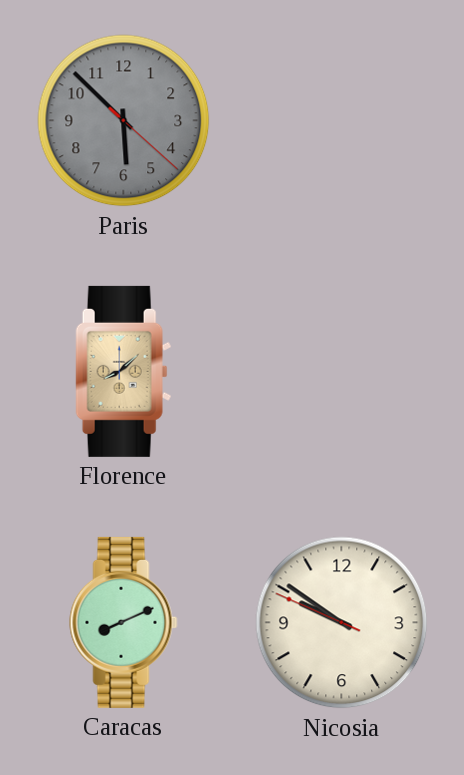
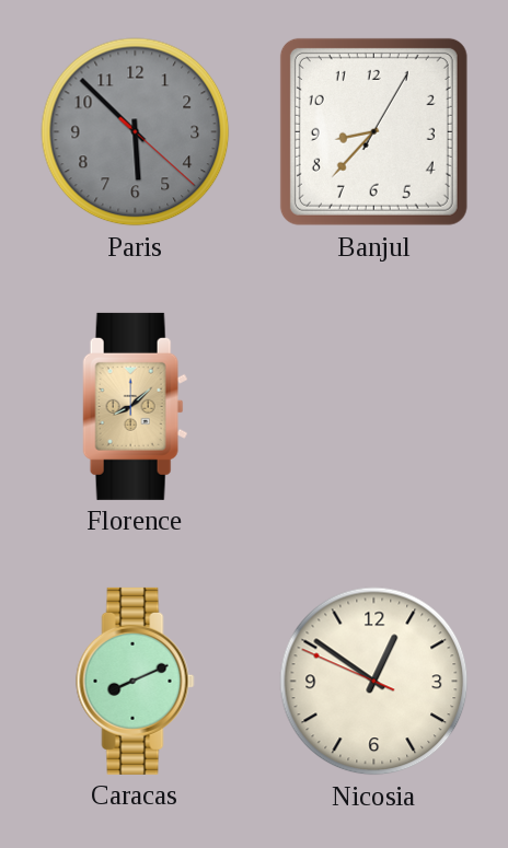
Banjul: none -> 8:37 (373, 131)
Nicosia: 9:50 -> 12:50 (374, 682)
